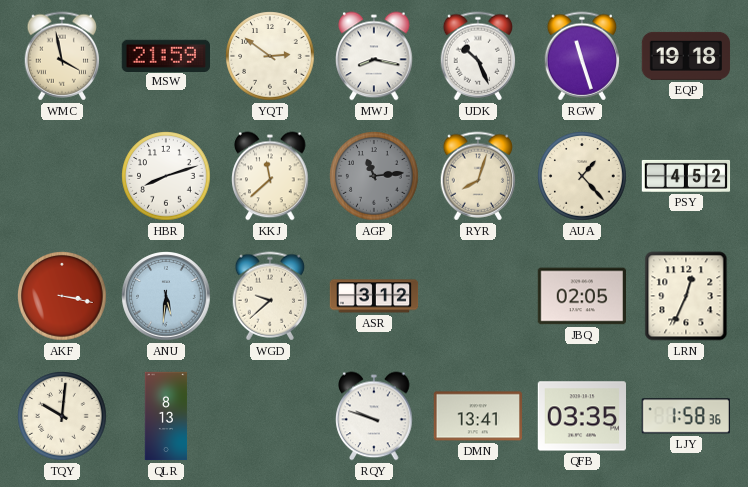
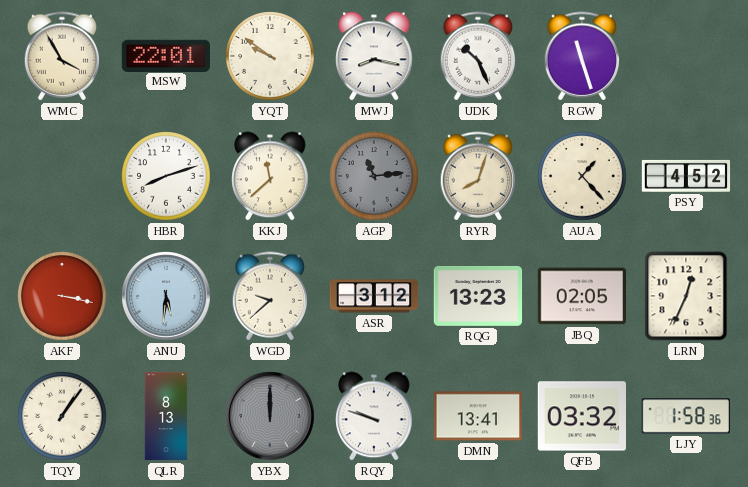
WMC: 3:58 -> 3:55 (62, 56)
MSW: 21:59 -> 22:01 (165, 55)
YQT: 2:51 -> 9:51 (270, 56)
EQP: 19:18 -> none (686, 56)
RQG: none -> 13:23 (478, 296)
TQY: 10:01 -> 1:06 (62, 416)
YBX: none -> 12:00 (270, 416)
QFB: 03:35 -> 03:32 (582, 416)
